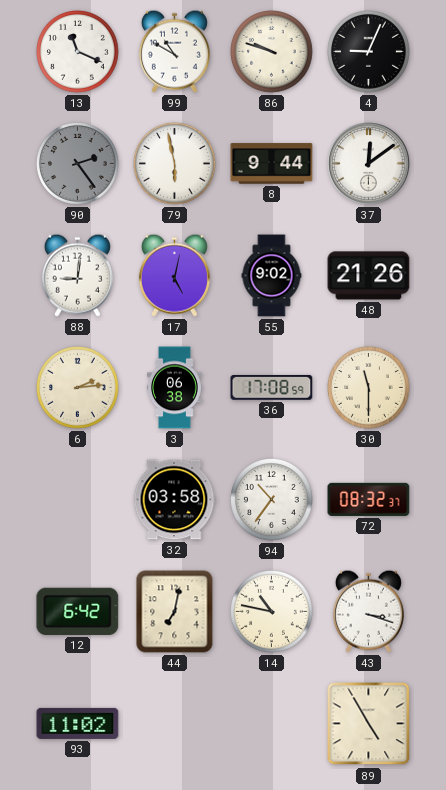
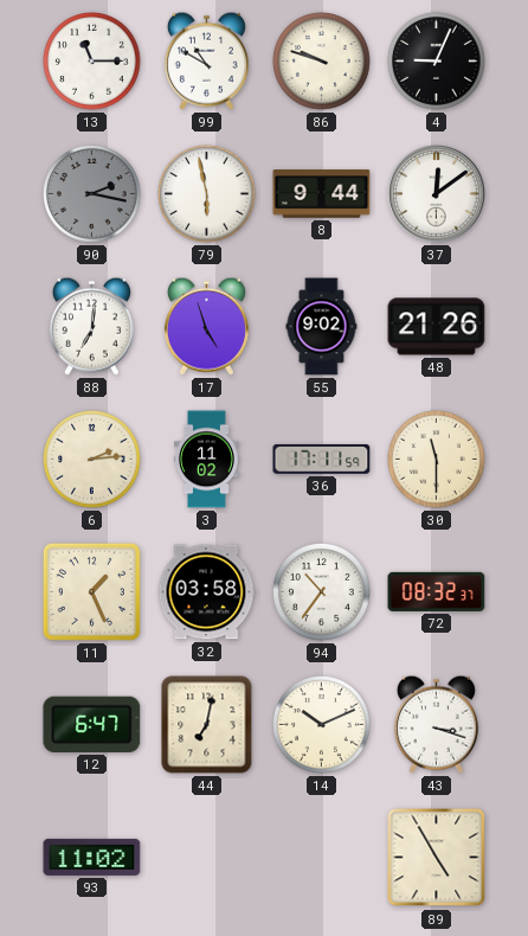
13: 11:19 -> 11:15 (92, 62)
90: 2:24 -> 2:17 (92, 194)
88: 9:01 -> 7:01 (91, 326)
17: 5:02 -> 4:57 (206, 326)
3: 06:38 -> 11:02 (207, 460)
36: 17:08 -> 17:11 (322, 460)
11: none -> 1:26 (91, 591)
12: 6:42 -> 6:47 (92, 724)
14: 10:47 -> 10:11 (322, 725)
